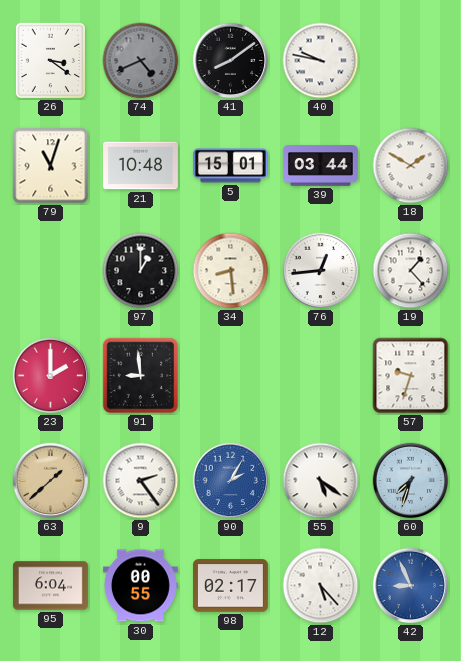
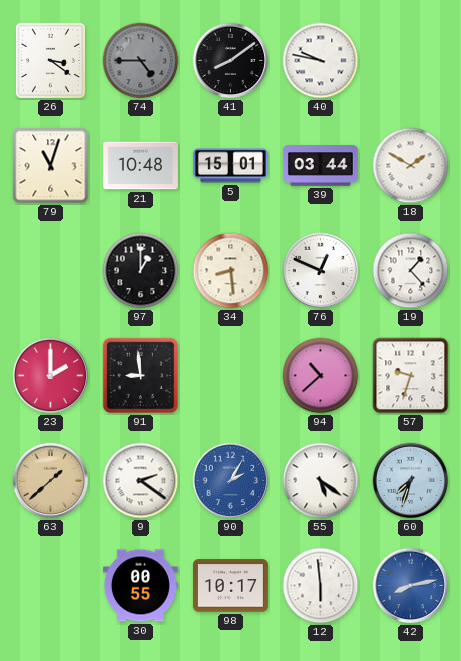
74: 4:41 -> 4:45 (141, 61)
76: 12:44 -> 12:49 (321, 271)
94: none -> 10:38 (321, 376)
9: 2:24 -> 2:21 (141, 481)
95: 6:04 -> none (50, 586)
98: 02:17 -> 10:17 (230, 586)
12: 5:23 -> 5:59 (321, 586)
42: 8:56 -> 8:13 (411, 586)
